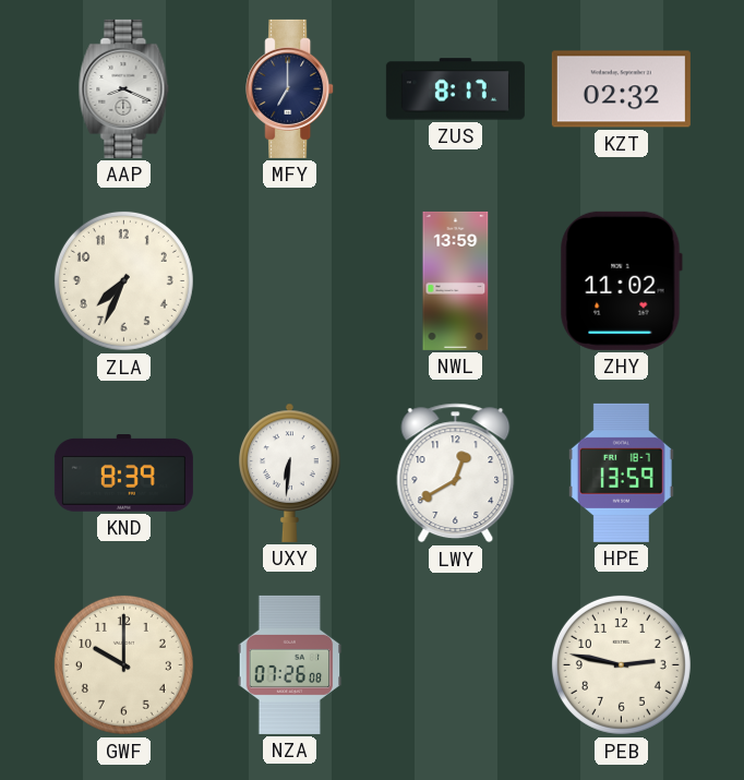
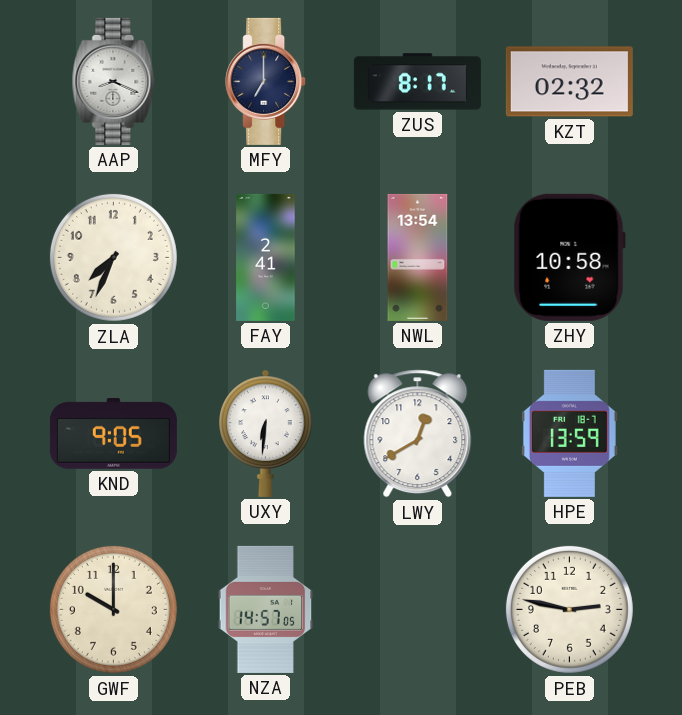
FAY: none -> 2:41 (266, 257)
NWL: 13:59 -> 13:54 (418, 257)
ZHY: 11:02 -> 10:58 (569, 257)
KND: 8:39 -> 9:05 (113, 434)
NZA: 07:26 -> 14:57 (266, 609)
